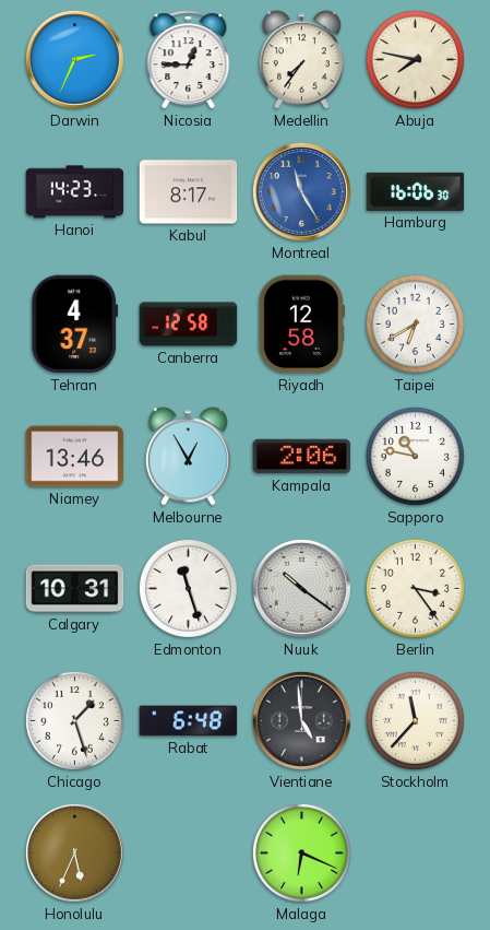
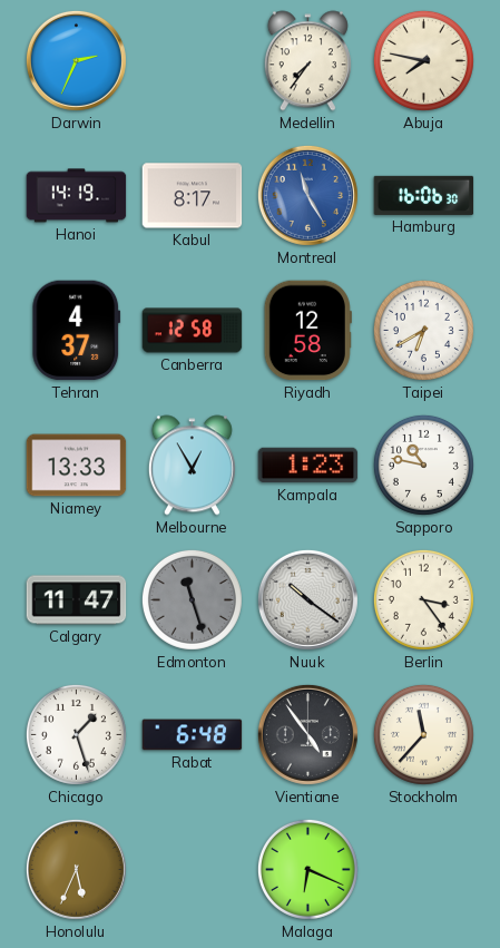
Nicosia: 12:45 -> none (189, 60)
Hanoi: 14:23 -> 14:19 (77, 196)
Niamey: 13:46 -> 13:33 (77, 466)
Kampala: 2:06 -> 1:23 (308, 466)
Calgary: 10:31 -> 11:47 (77, 600)
Edmonton dial: white -> grey (192, 599)
Vientiane: 4:59 -> 4:54 (307, 734)
